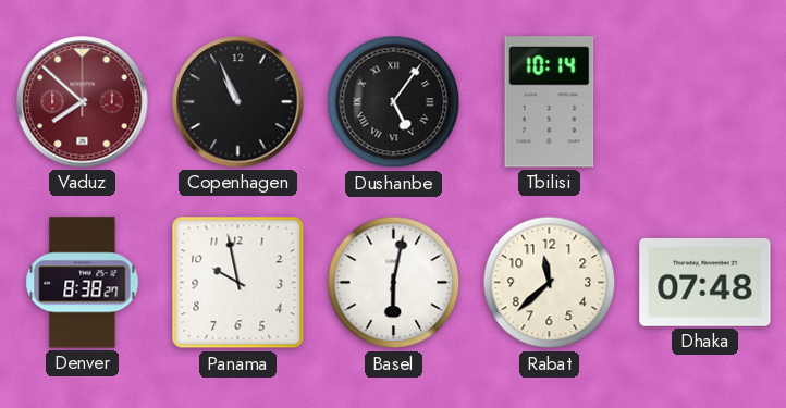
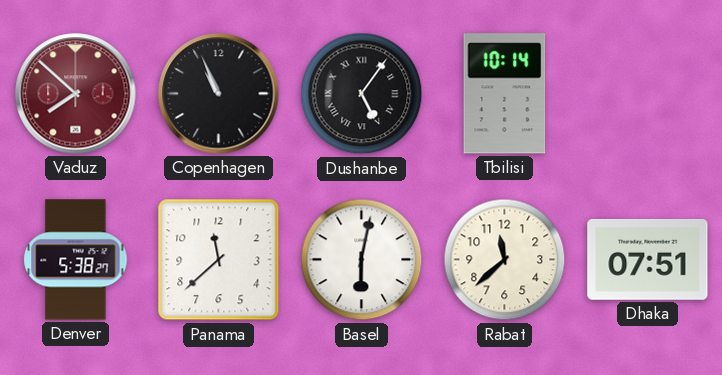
Denver: 8:38 -> 5:38 (76, 260)
Panama: 9:58 -> 11:38 (219, 260)
Dhaka: 07:48 -> 07:51 (648, 259)
